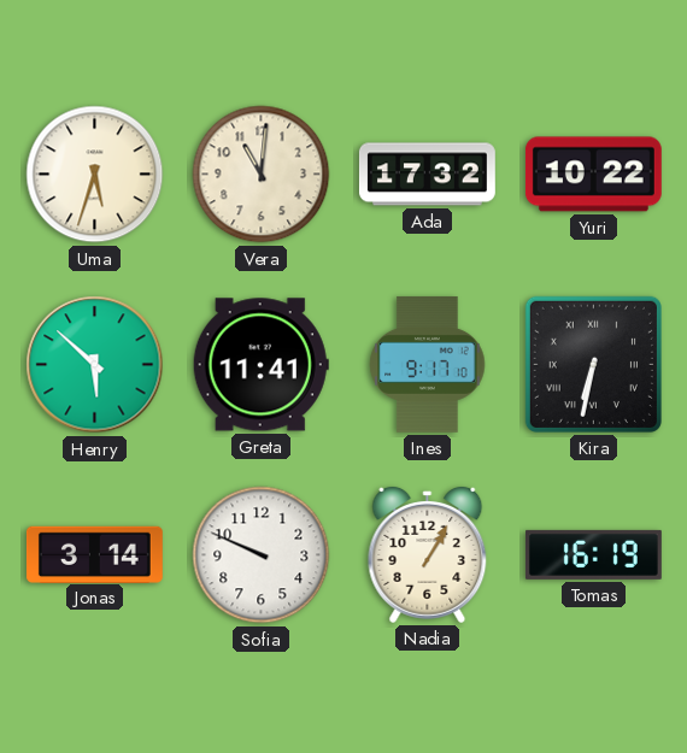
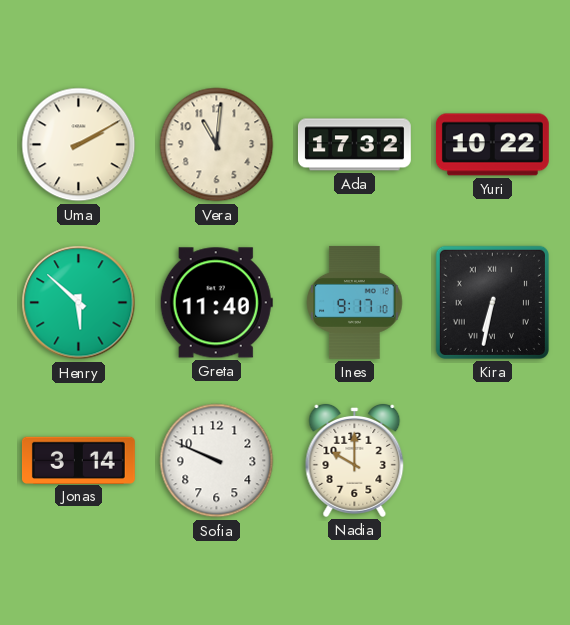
Uma: 5:33 -> 2:10 (79, 145)
Greta: 11:41 -> 11:40 (216, 303)
Nadia: 1:05 -> 10:00 (355, 460)
Tomas: 16:19 -> none (593, 554)
